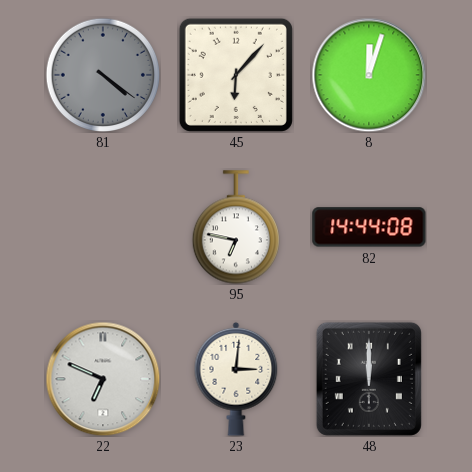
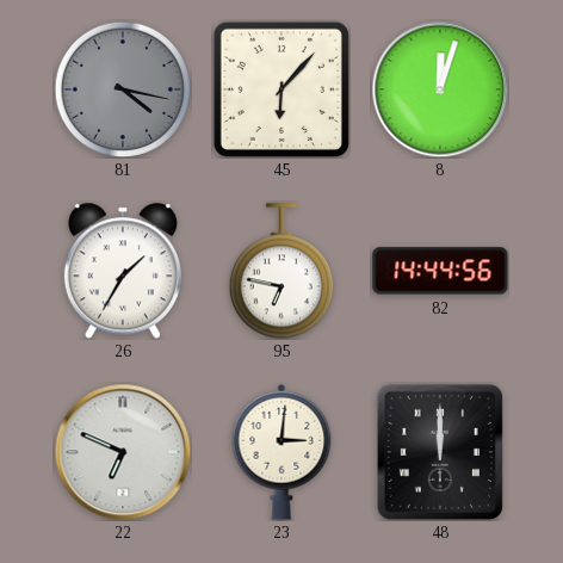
81: 4:21 -> 4:17 (123, 89)
26: none -> 1:35 (123, 271)
82: 14:44:08 -> 14:44:56 (440, 271)
